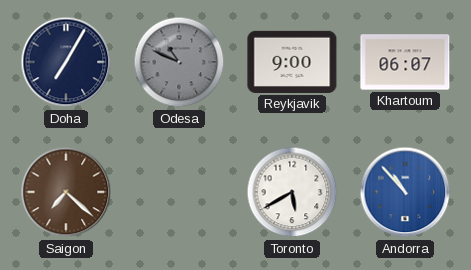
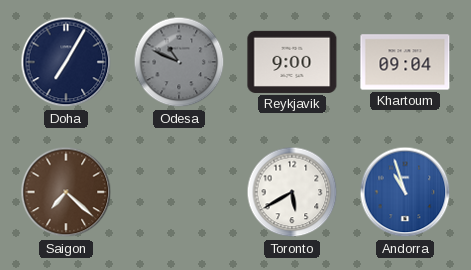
Khartoum: 06:07 -> 09:04 (405, 62)
Andorra: 10:53 -> 10:57 (405, 192)
